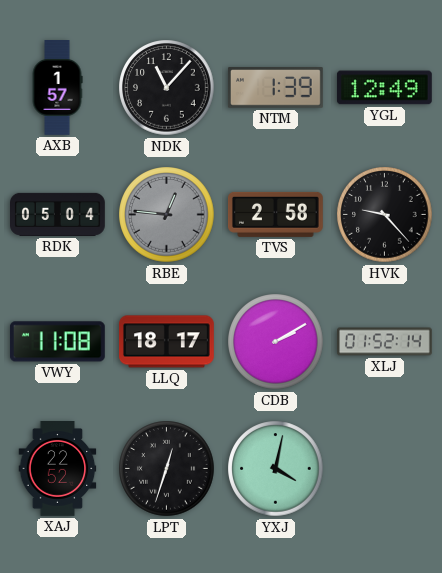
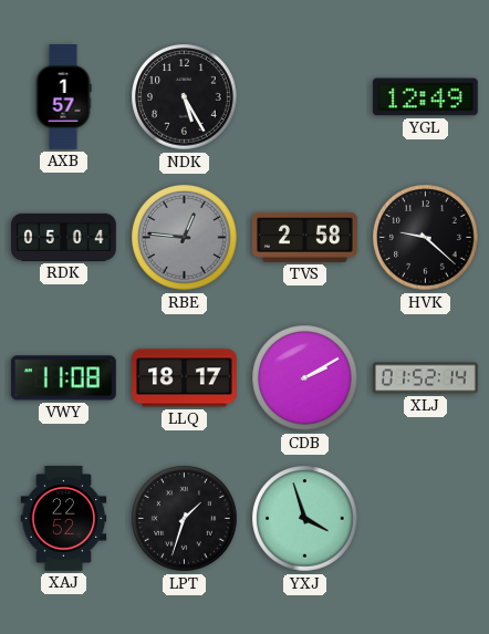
NDK: 11:07 -> 5:25 (185, 97)
NTM: 1:39 -> none (275, 88)
HVK: 9:23 -> 9:22 (426, 238)
LPT: 12:33 -> 1:33 (185, 519)
YXJ: 4:02 -> 3:57 (305, 519)
